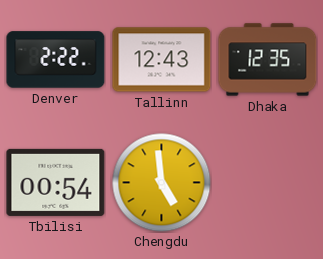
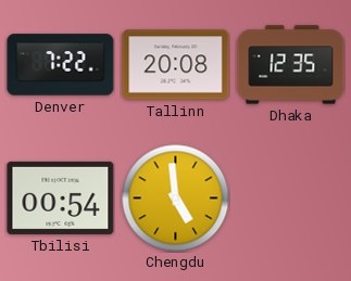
Denver: 2:22 -> 7:22 (61, 65)
Tallinn: 12:43 -> 20:08 (176, 65)
